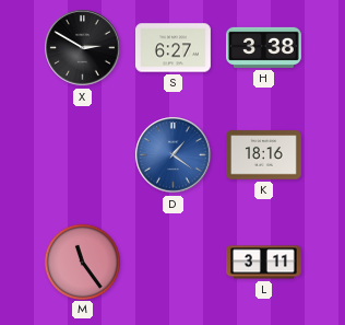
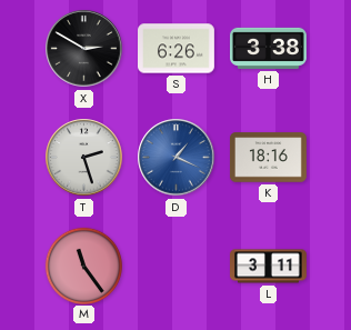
S: 6:27 -> 6:26 (177, 49)
T: none -> 2:27 (84, 158)
D: 1:21 -> 1:19 (177, 158)
